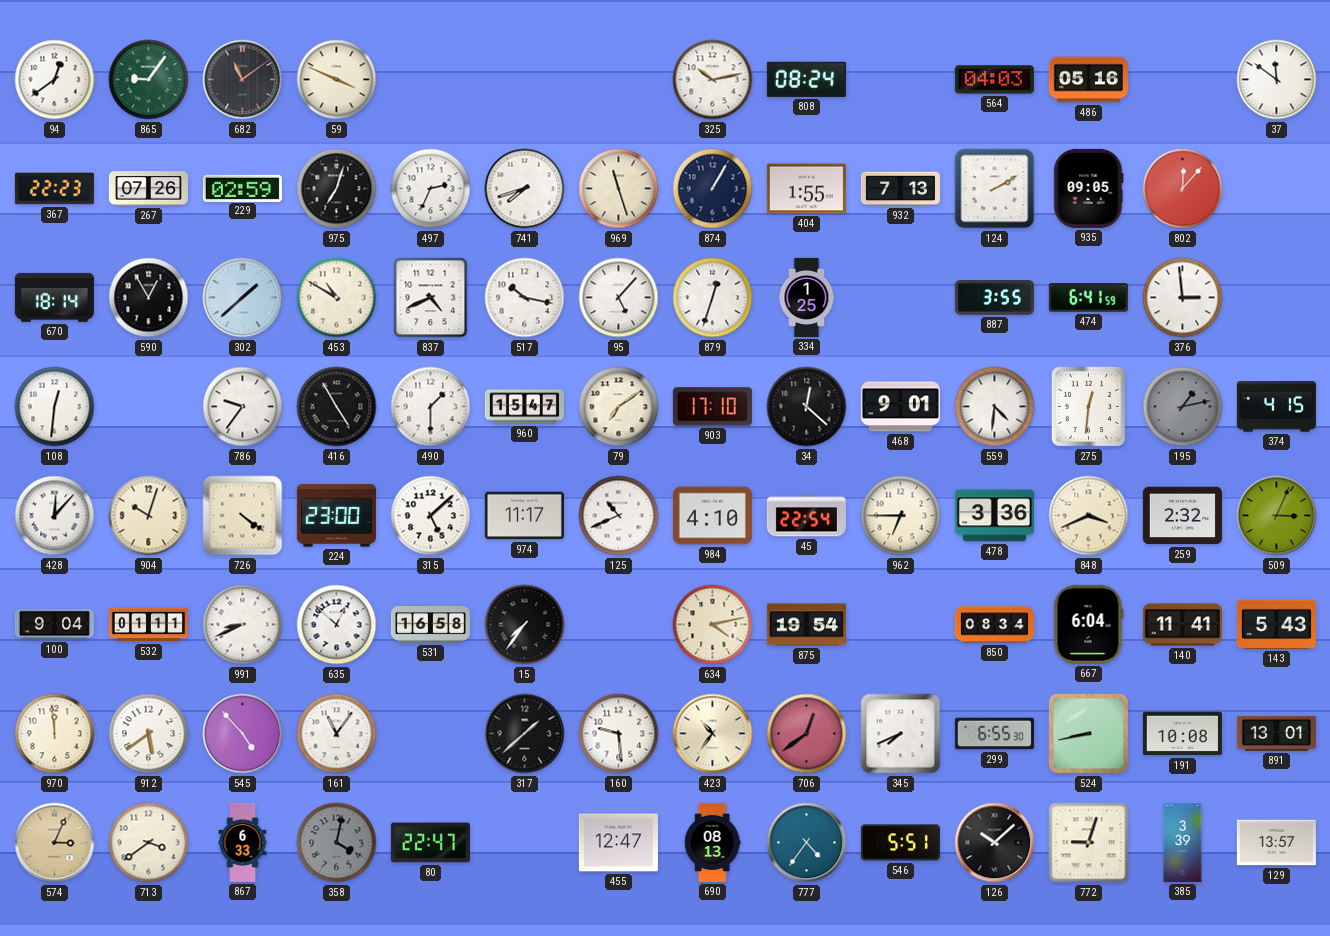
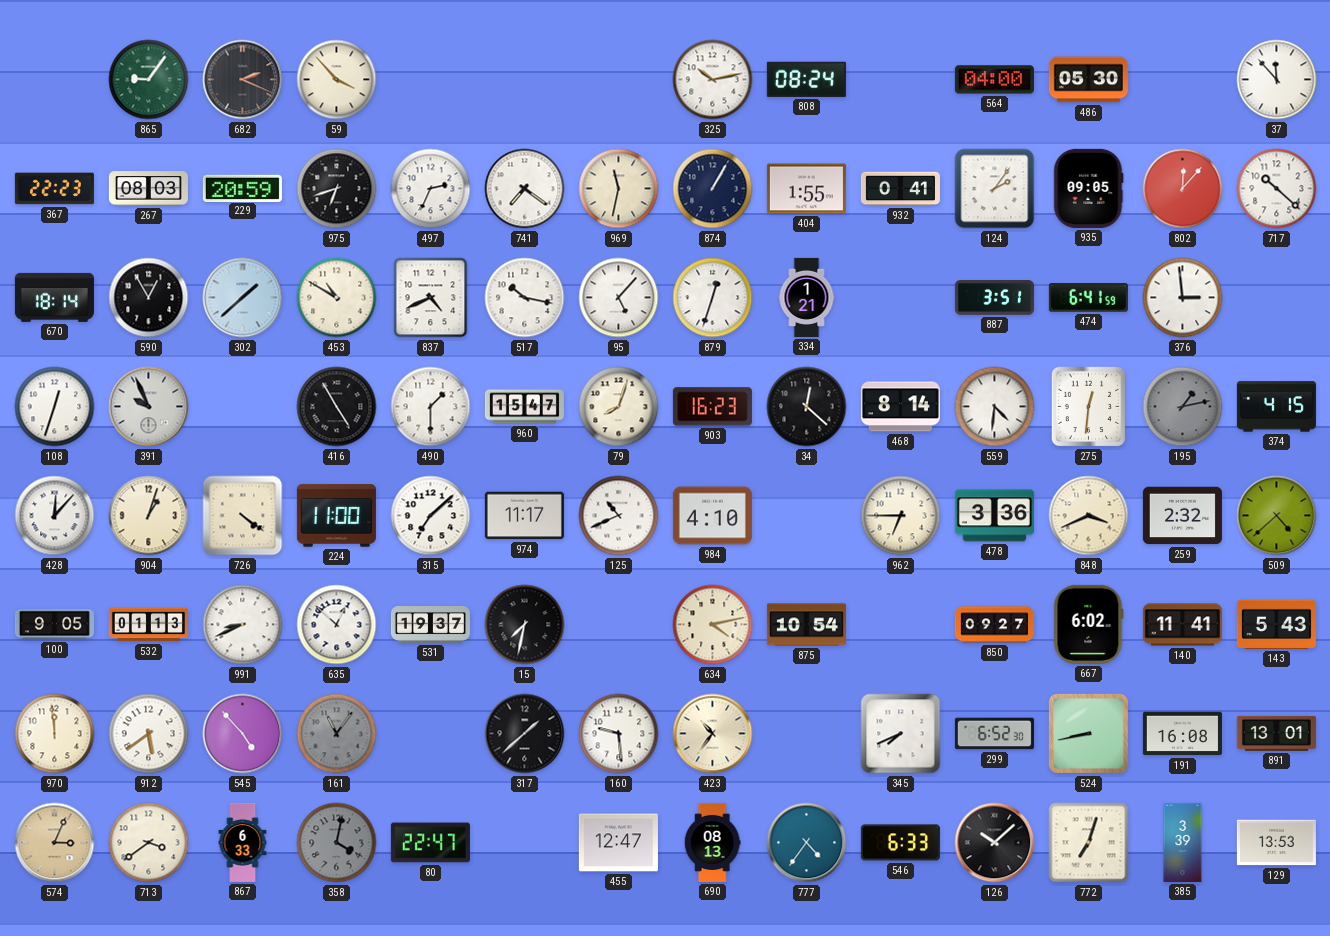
94: 12:39 -> none (55, 80)
682: 11:09 -> 2:19 (243, 80)
59: 3:49 -> 3:53 (337, 80)
564: 04:03 -> 04:00 (994, 80)
486: 05:16 -> 05:30 (1088, 80)
37: 11:51 -> 11:53 (1277, 80)
267: 07:26 -> 08:03 (148, 189)
229: 02:59 -> 20:59 (242, 188)
975: 7:03 -> 6:42 (337, 189)
741: 7:42 -> 7:21 (525, 189)
969: 11:27 -> 11:32 (619, 189)
932: 7:13 -> 0:41 (900, 189)
124: 2:10 -> 2:06 (995, 189)
717: none -> 10:22 (1277, 189)
334: 1:25 -> 1:21 (807, 297)
887: 3:55 -> 3:51 (994, 298)
108: 12:31 -> 12:33 (55, 407)
391: none -> 9:56 (149, 407)
786: 9:36 -> none (243, 407)
79: 7:09 -> 8:03 (619, 407)
903: 17:10 -> 16:23 (712, 407)
468: 9:01 -> 8:14 (900, 407)
904: 10:03 -> 1:03 (149, 516)
224: 23:00 -> 11:00 (336, 516)
315: 5:08 -> 7:08 (431, 516)
45: 22:54 -> none (806, 516)
509: 3:04 -> 4:38 (1277, 516)
100: 9:04 -> 9:05 (54, 625)
532: 01:11 -> 01:13 (148, 625)
531: 16:58 -> 19:37 (430, 625)
15: 7:36 -> 7:32 (525, 625)
875: 19:54 -> 10:54 (806, 625)
850: 08:34 -> 09:27 (994, 625)
667: 6:04 -> 6:02 (1089, 624)
161 dial: white -> grey (337, 734)
706: 12:39 -> none (807, 734)
299: 6:55 -> 6:52 (994, 734)
191: 10:08 -> 16:08 (1182, 734)
546: 5:51 -> 6:33 (900, 843)
772: 9:03 -> 7:03 (1089, 843)
129: 13:57 -> 13:53 (1276, 843)
